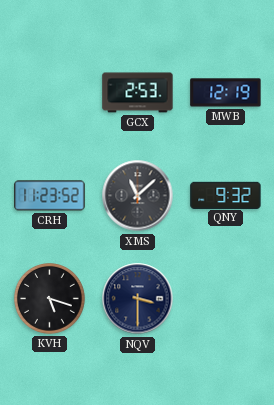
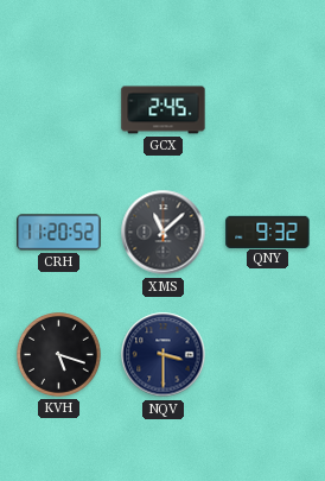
GCX: 2:53 -> 2:45 (164, 110)
MWB: 12:19 -> none (226, 93)
CRH: 11:23 -> 11:20 (59, 233)
